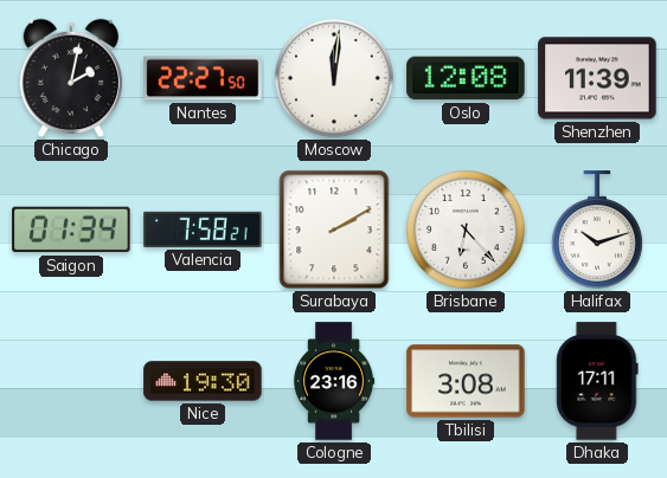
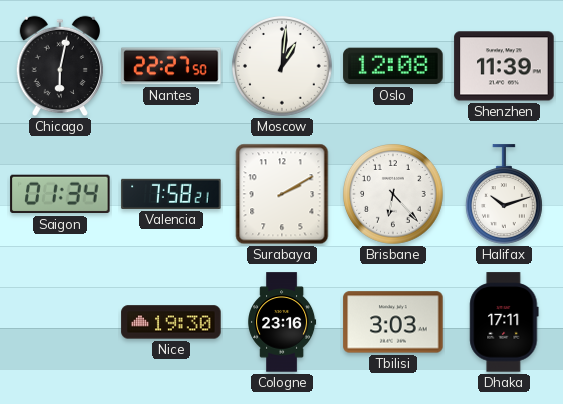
Chicago: 2:02 -> 6:02 (59, 66)
Moscow: 12:01 -> 1:01 (283, 67)
Tbilisi: 3:08 -> 3:03 (393, 322)
